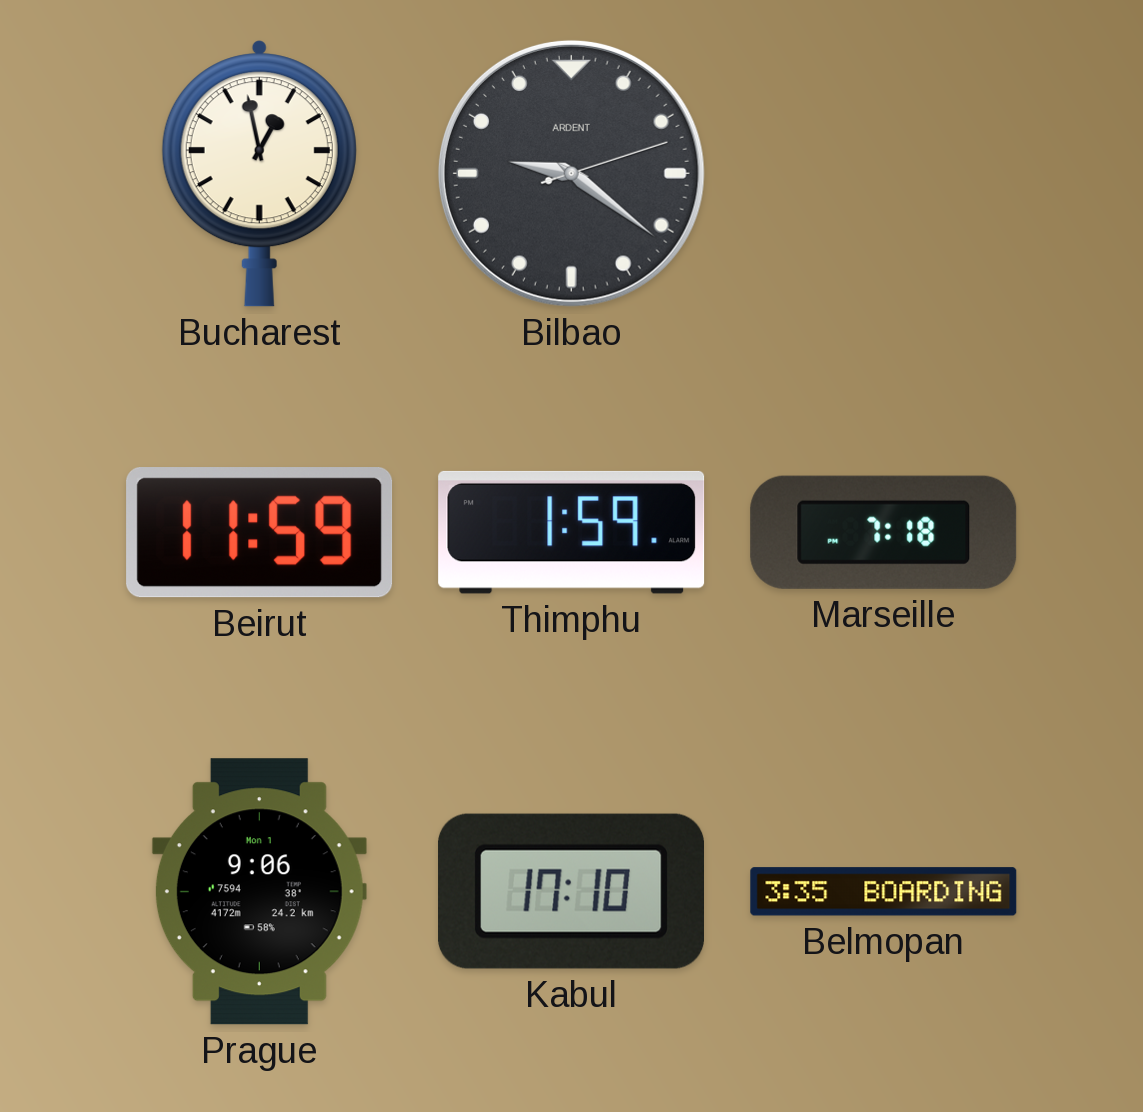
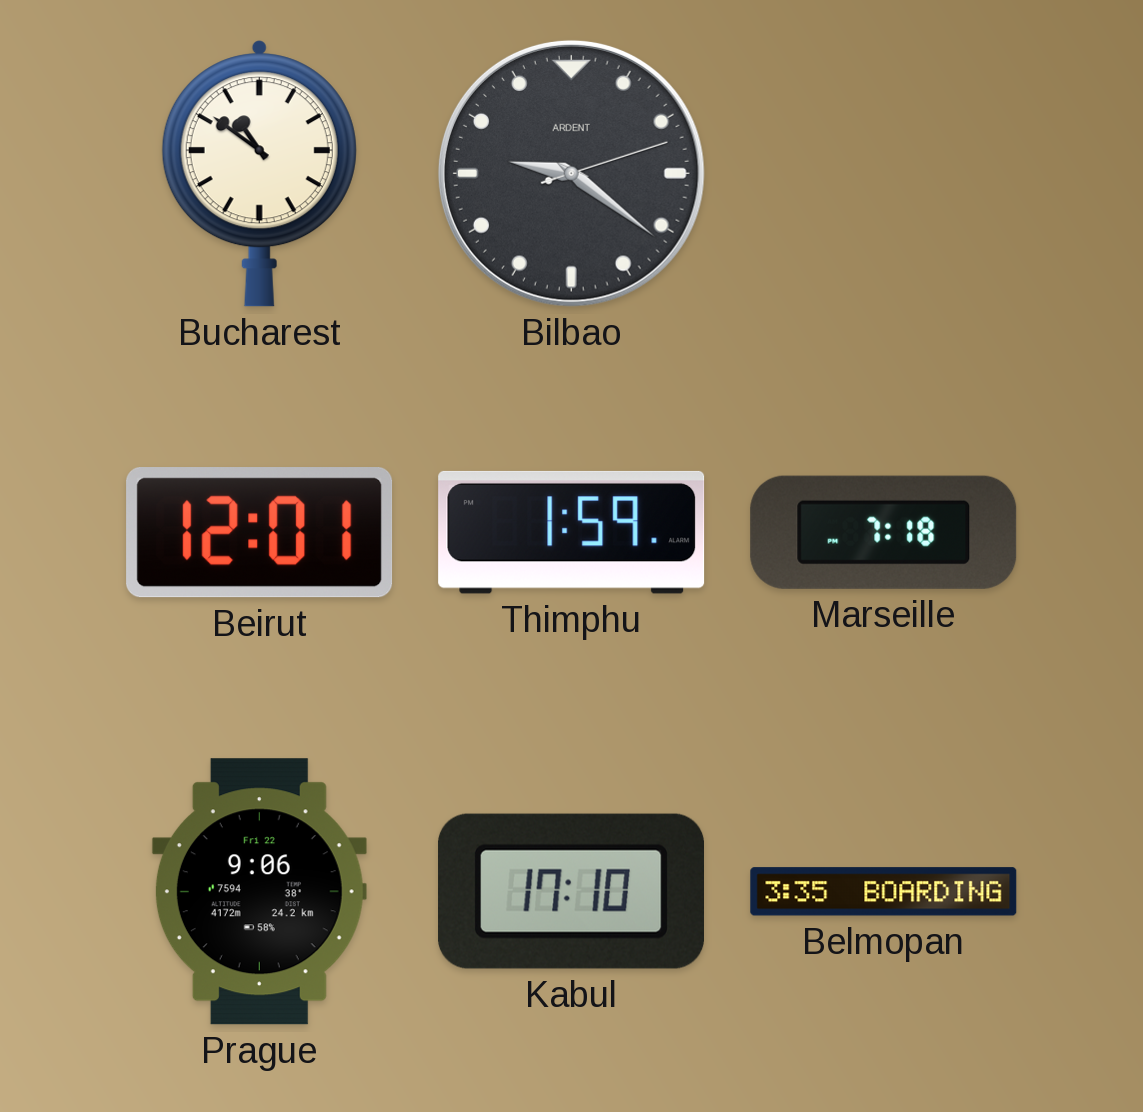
Bucharest: 12:58 -> 10:51 (259, 174)
Beirut: 11:59 -> 12:01 (260, 533)
Prague date: Mon 1 -> Fri 22 (259, 892)
